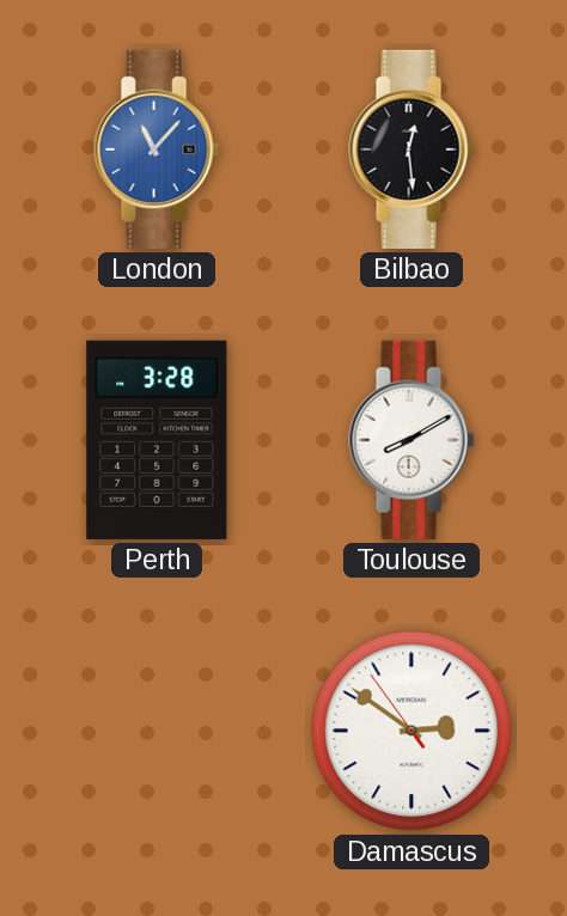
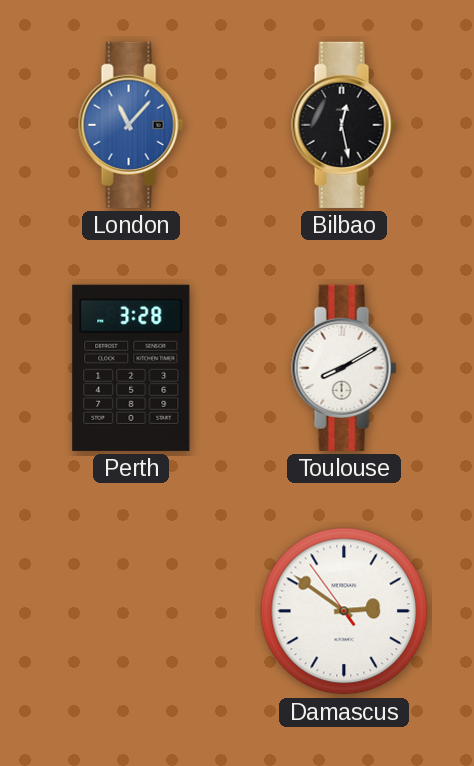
Bilbao: 12:29 -> 12:28 (344, 125)
